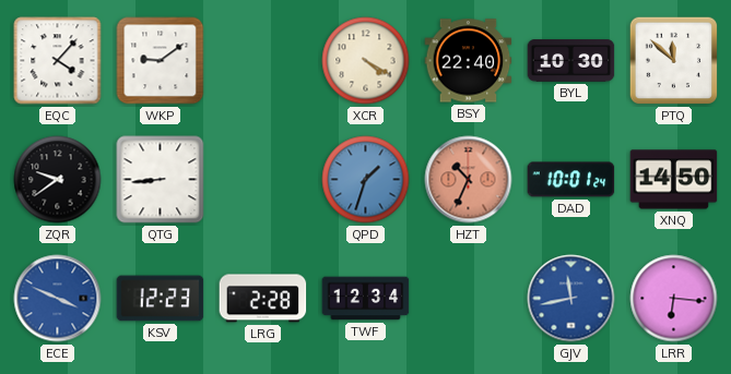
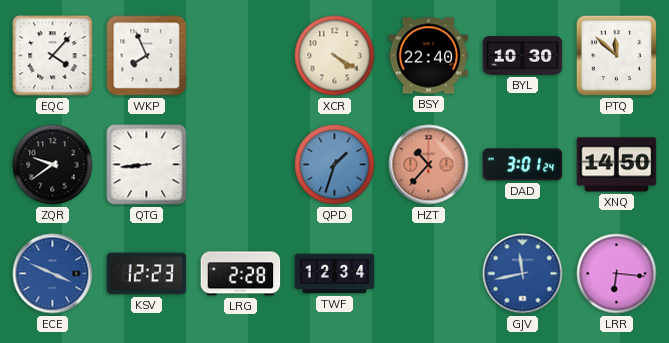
WKP: 9:09 -> 7:56 (147, 56)
HZT: 10:34 -> 10:37 (429, 165)
DAD: 10:01 -> 3:01 (523, 165)
